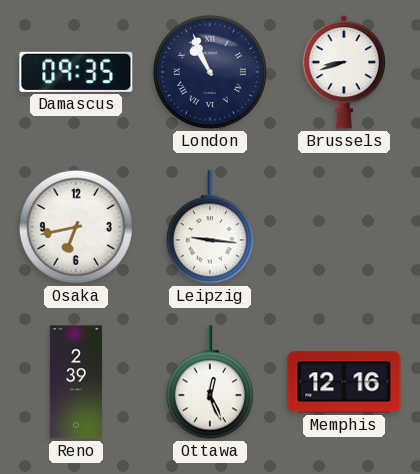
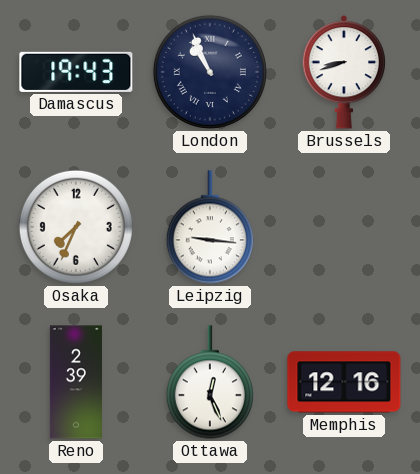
Damascus: 09:35 -> 19:43 (76, 72)
Osaka: 6:43 -> 7:34 (76, 227)
